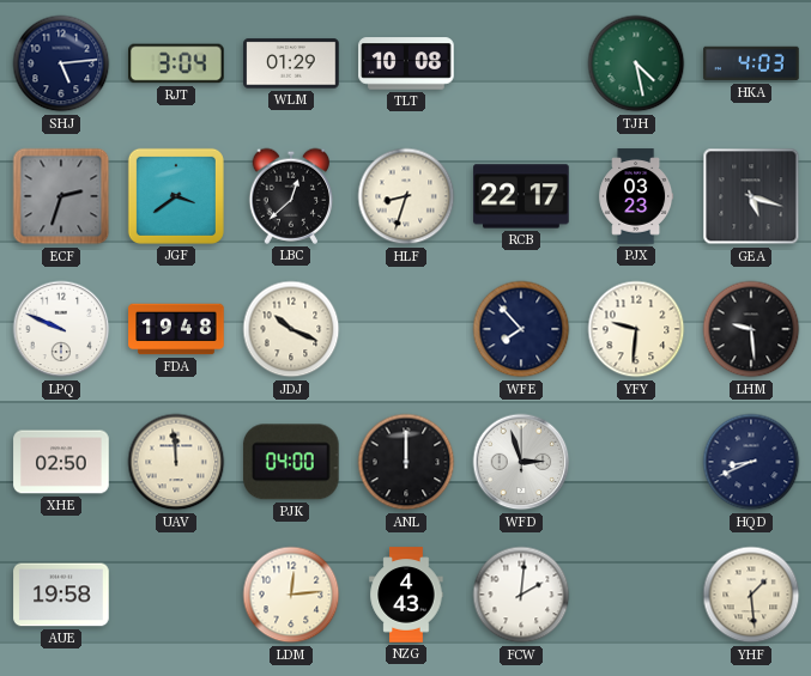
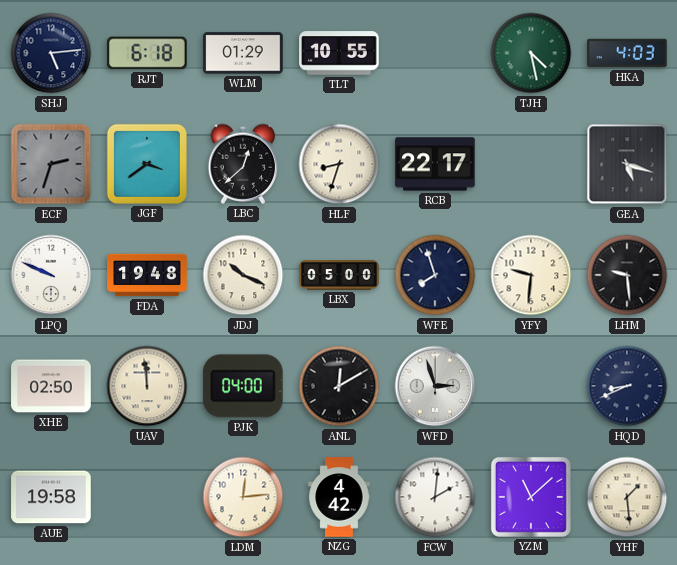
RJT: 3:04 -> 6:18 (147, 53)
TLT: 10:08 -> 10:55 (339, 53)
PJX: 03:23 -> none (636, 196)
LBX: none -> 05:00 (339, 275)
WFE: 7:53 -> 7:57 (435, 275)
ANL: 12:00 -> 12:10 (339, 386)
NZG: 4:43 -> 4:42 (339, 497)
YZM: none -> 11:08 (531, 497)
